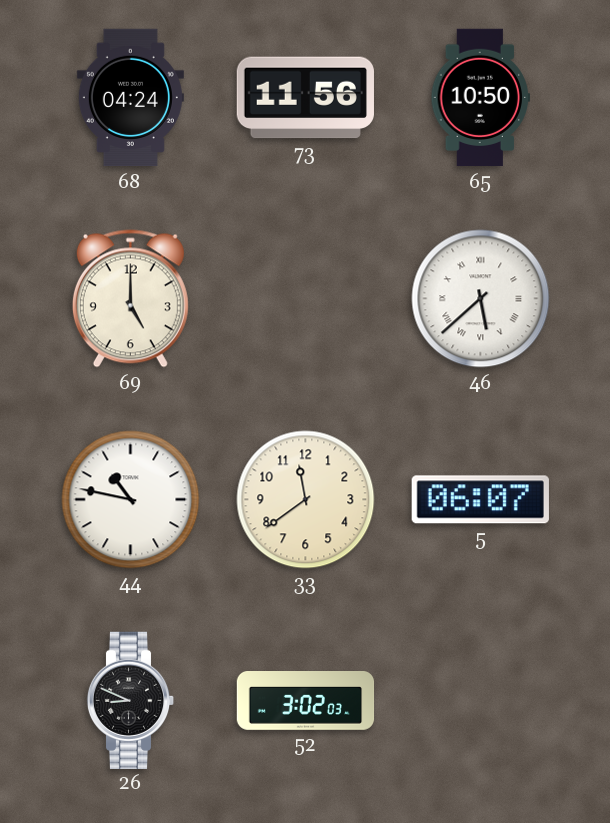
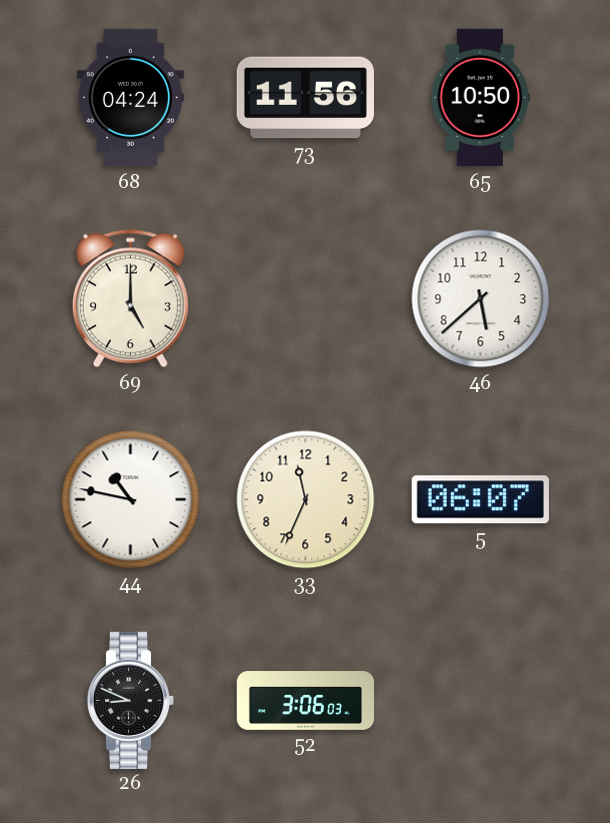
46 numerals: Roman -> Arabic (481, 299)
33: 11:39 -> 11:34 (306, 500)
52: 3:02 -> 3:06 (306, 701)
